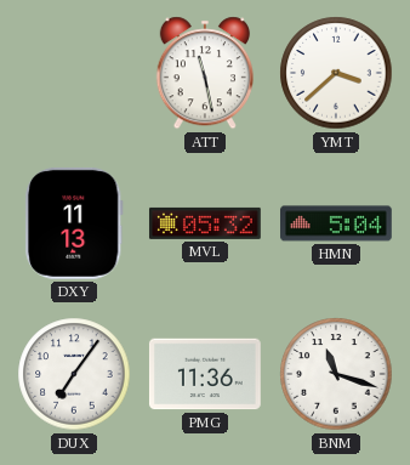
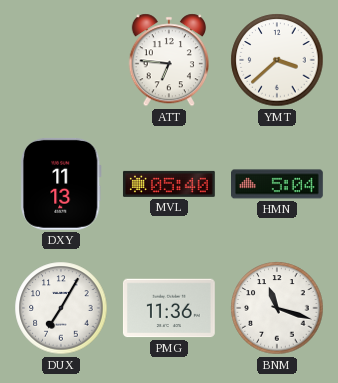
ATT: 11:28 -> 6:46 (169, 60)
MVL: 05:32 -> 05:40 (169, 184)
DUX: 7:06 -> 7:05 (61, 308)
